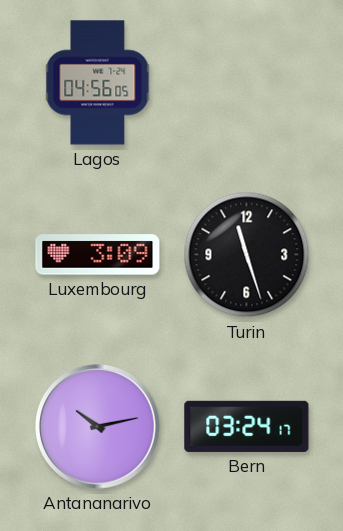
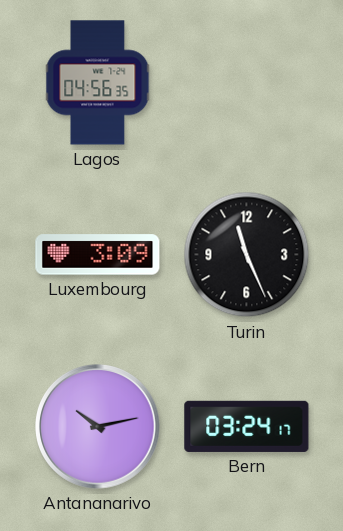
Lagos: 04:56:05 -> 04:56:35 (98, 83)
Turin: 11:27 -> 11:26 (247, 255)
